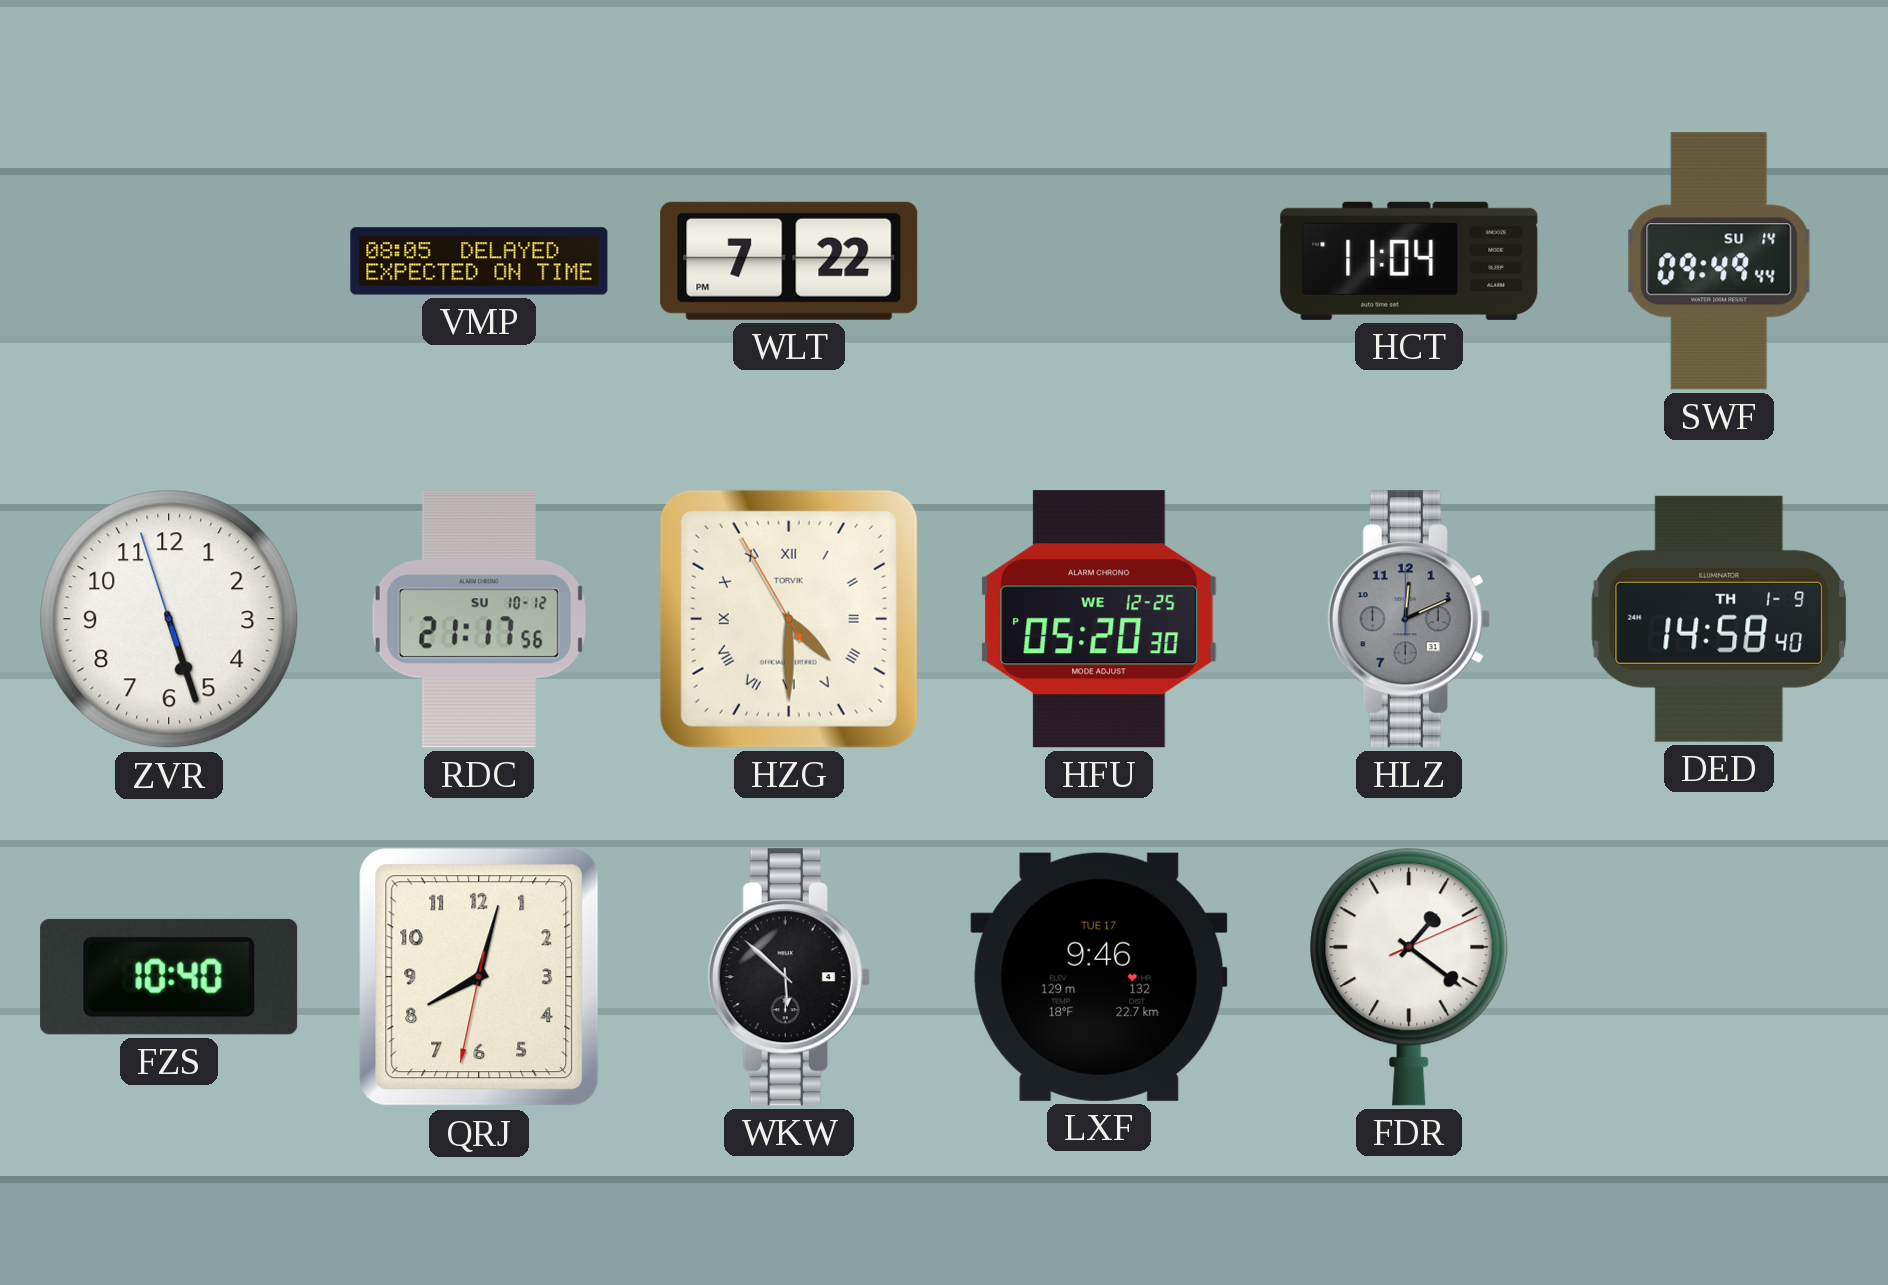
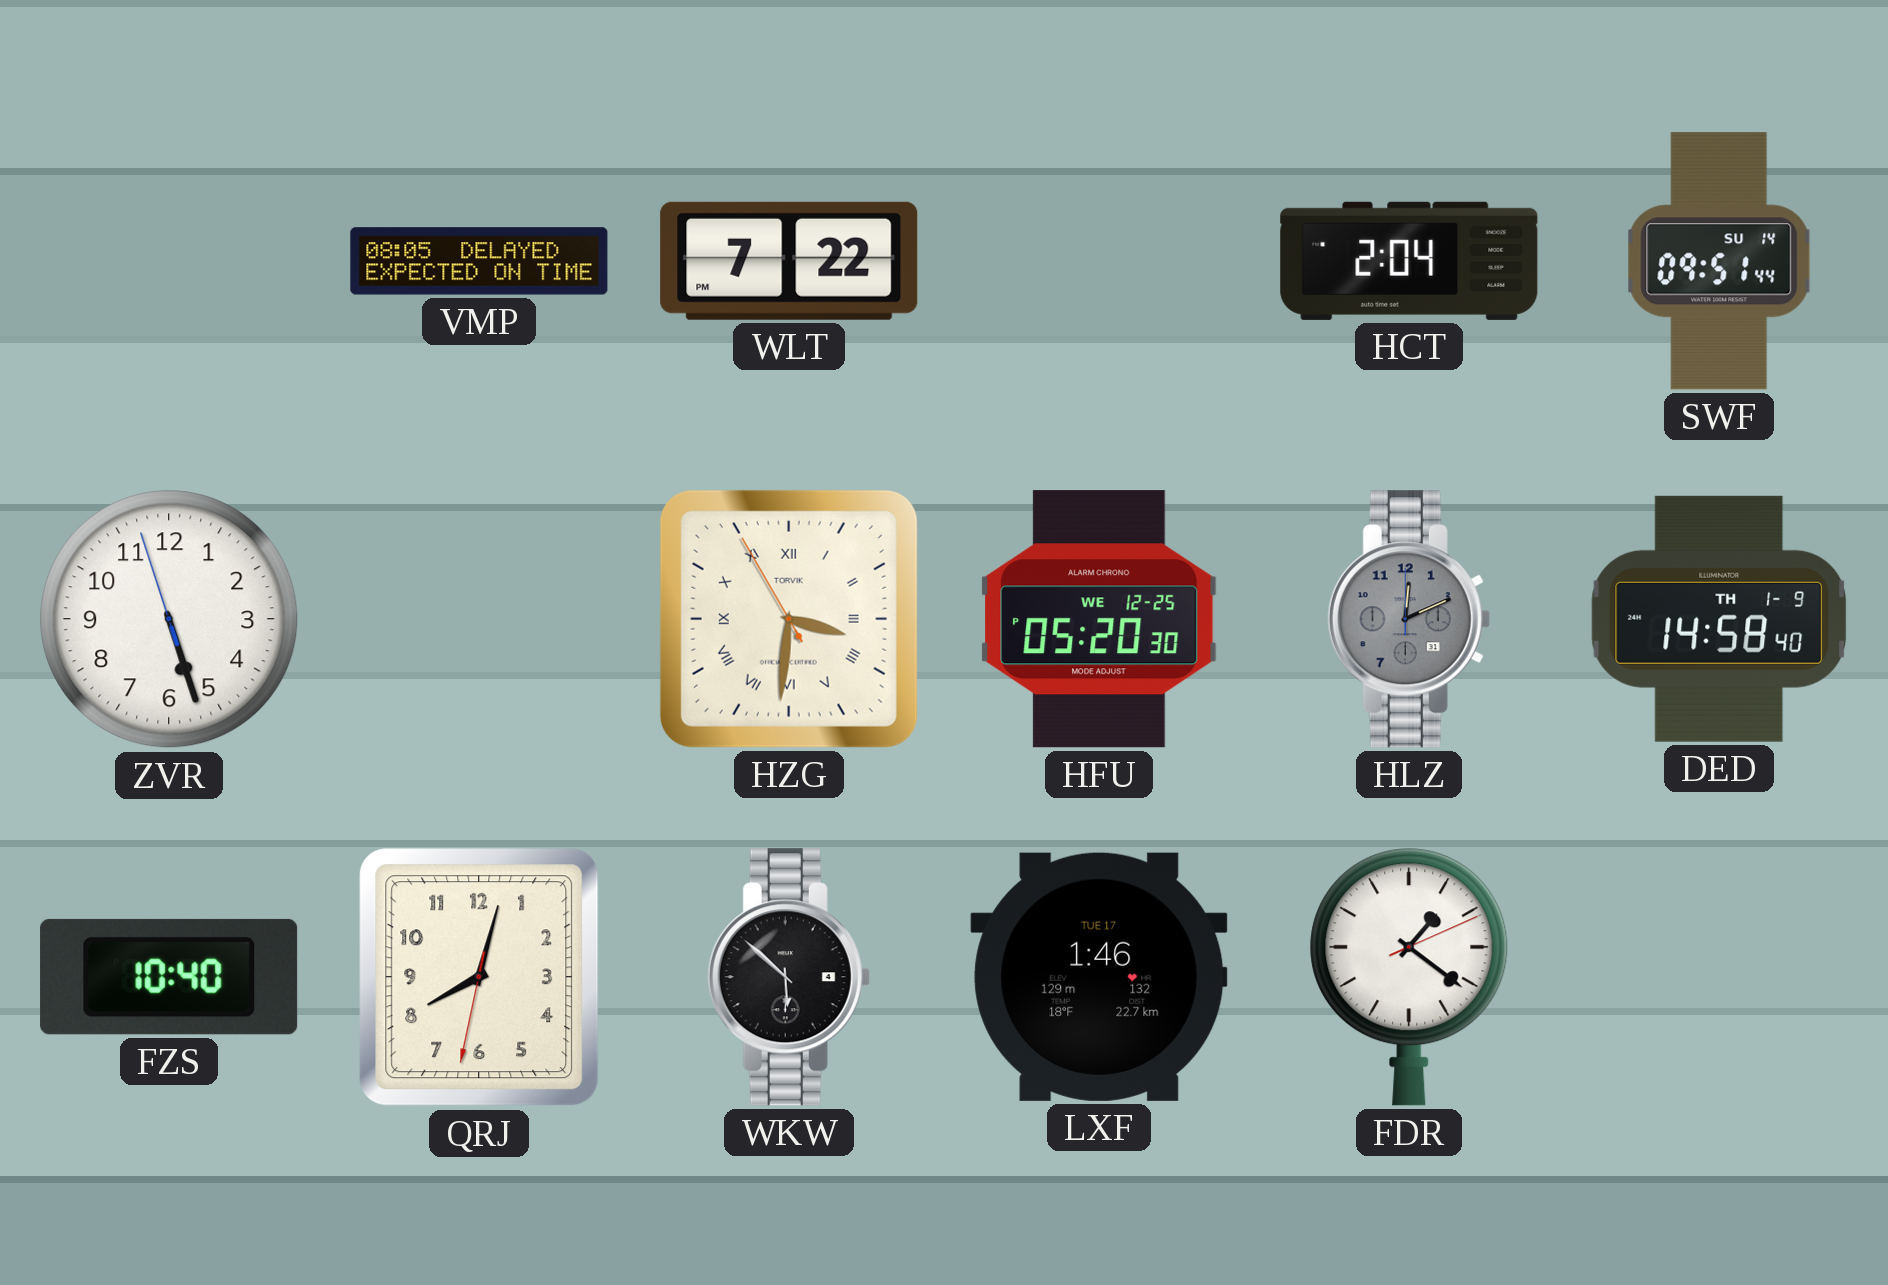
HCT: 11:04 -> 2:04 (1409, 261)
SWF: 09:49 -> 09:51 (1719, 261)
RDC: 21:17 -> none (479, 619)
HZG: 4:29 -> 3:30 (789, 619)
LXF: 9:46 -> 1:46 (1099, 977)
